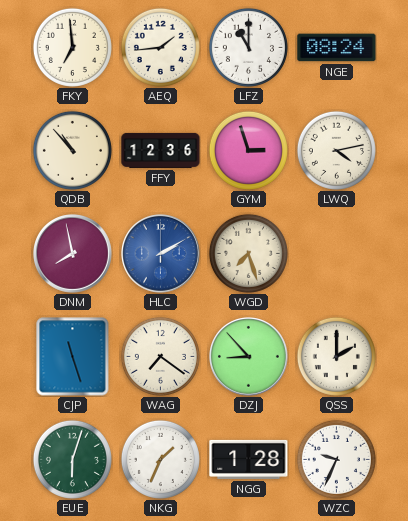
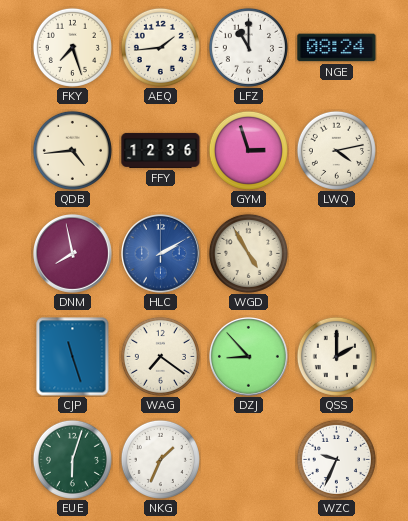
FKY: 6:59 -> 7:27 (72, 47)
QDB: 10:53 -> 4:44 (72, 150)
WGD: 7:27 -> 4:55 (248, 253)
NGG: 1:28 -> none (249, 459)
